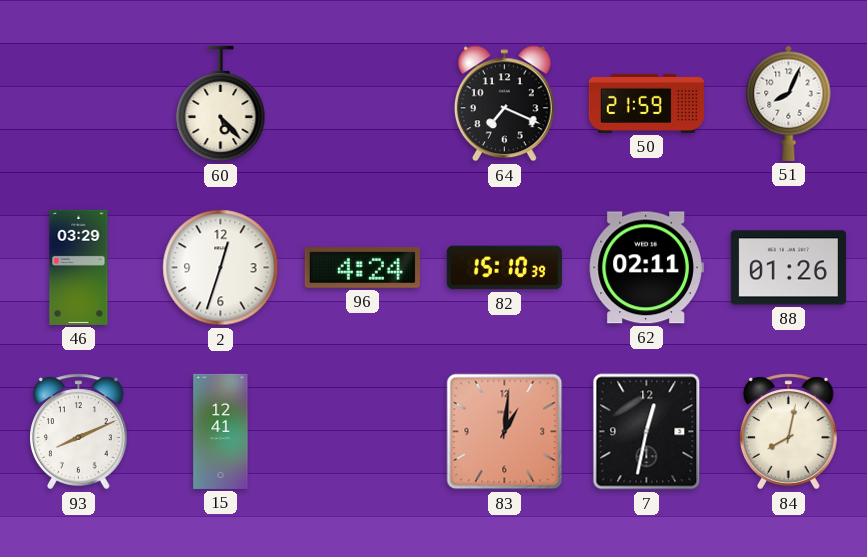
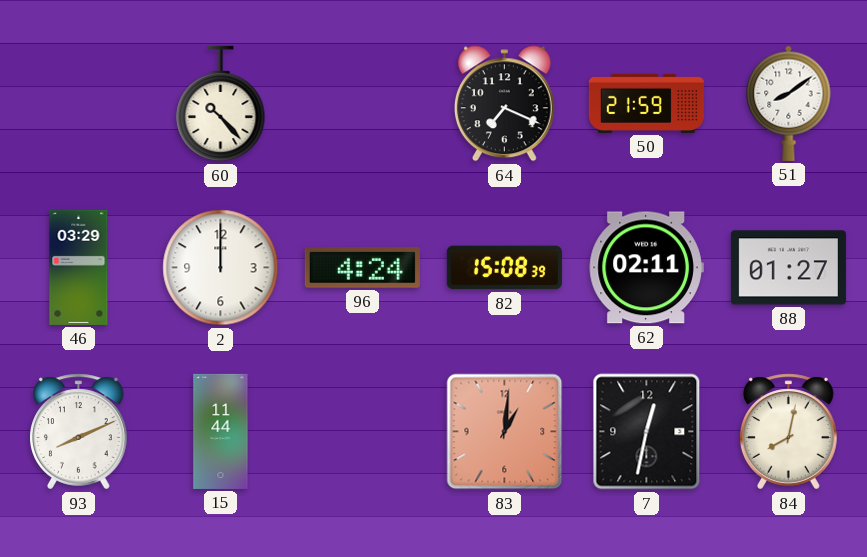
60: 5:23 -> 10:23 (221, 104)
51: 8:04 -> 8:09 (789, 103)
2: 12:33 -> 12:00 (221, 268)
82: 15:10 -> 15:08 (504, 268)
88: 01:26 -> 01:27 (788, 268)
15: 12:41 -> 11:44 (221, 431)
